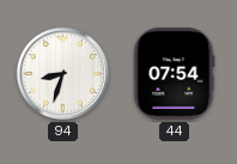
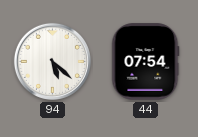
94: 8:33 -> 5:22 (52, 61)
